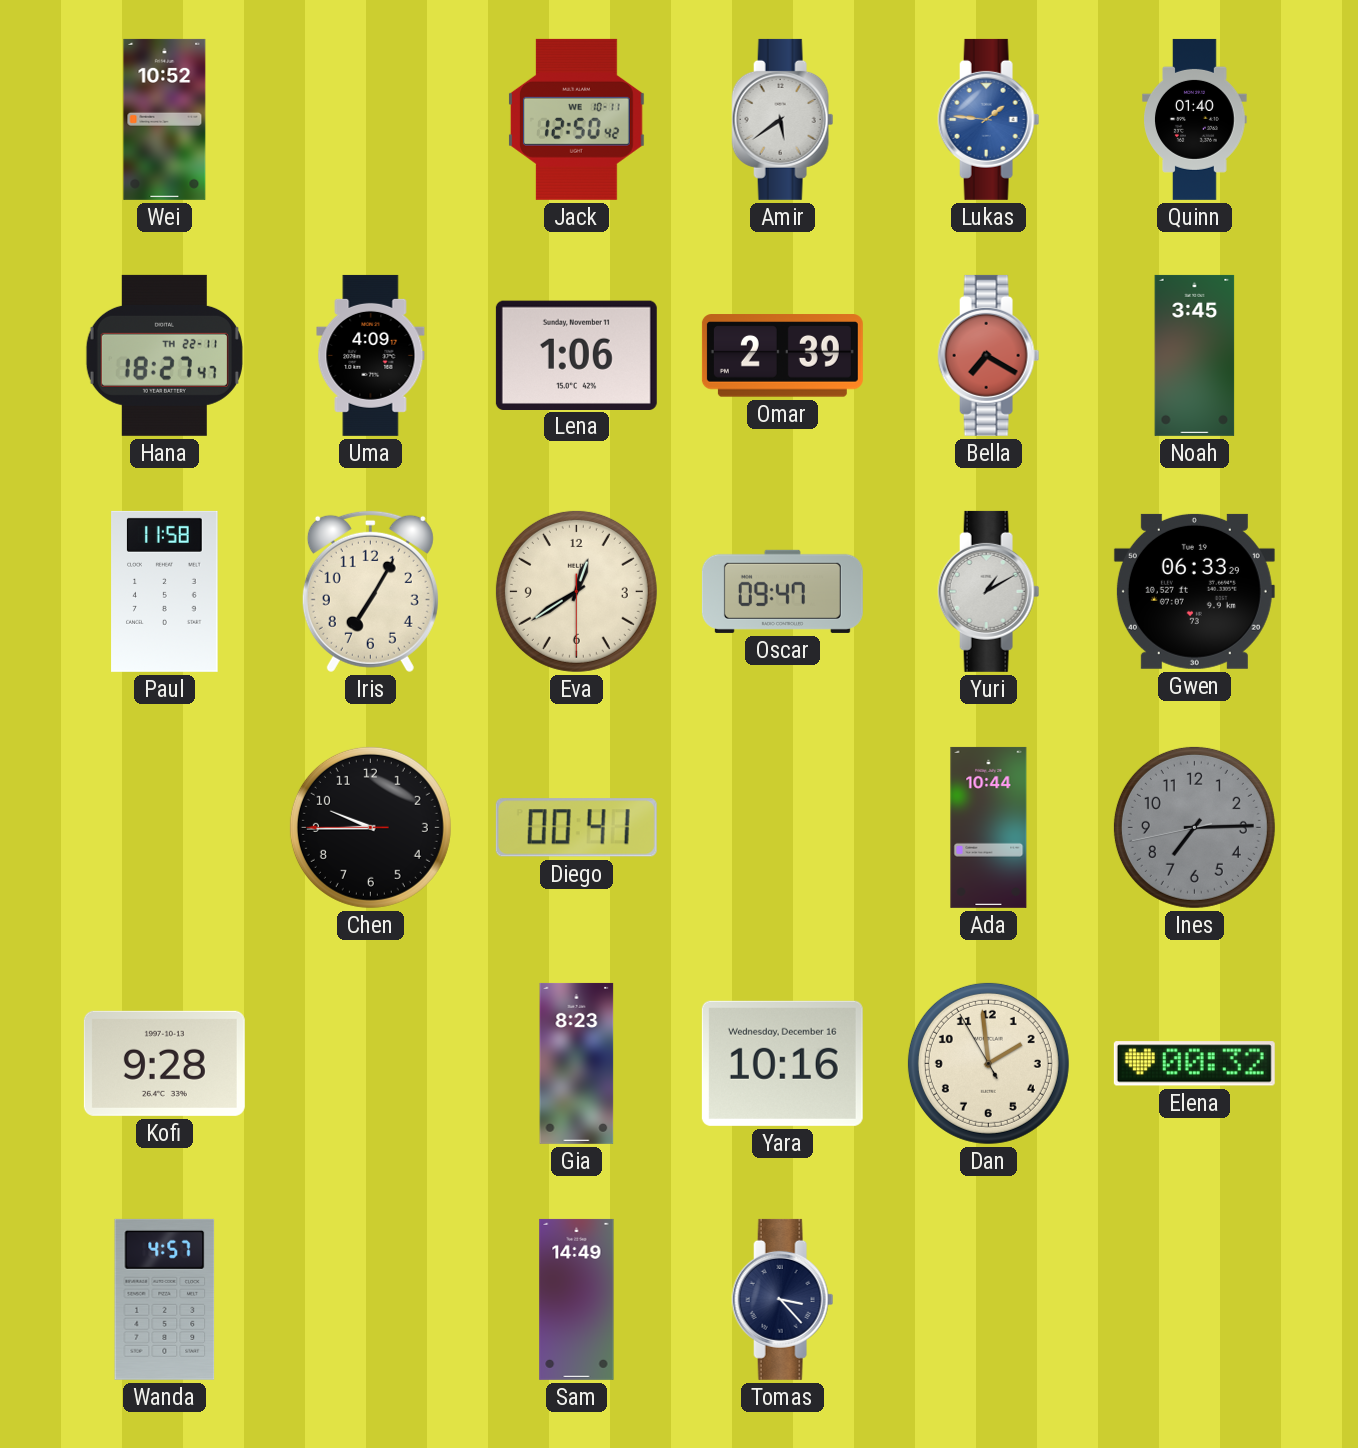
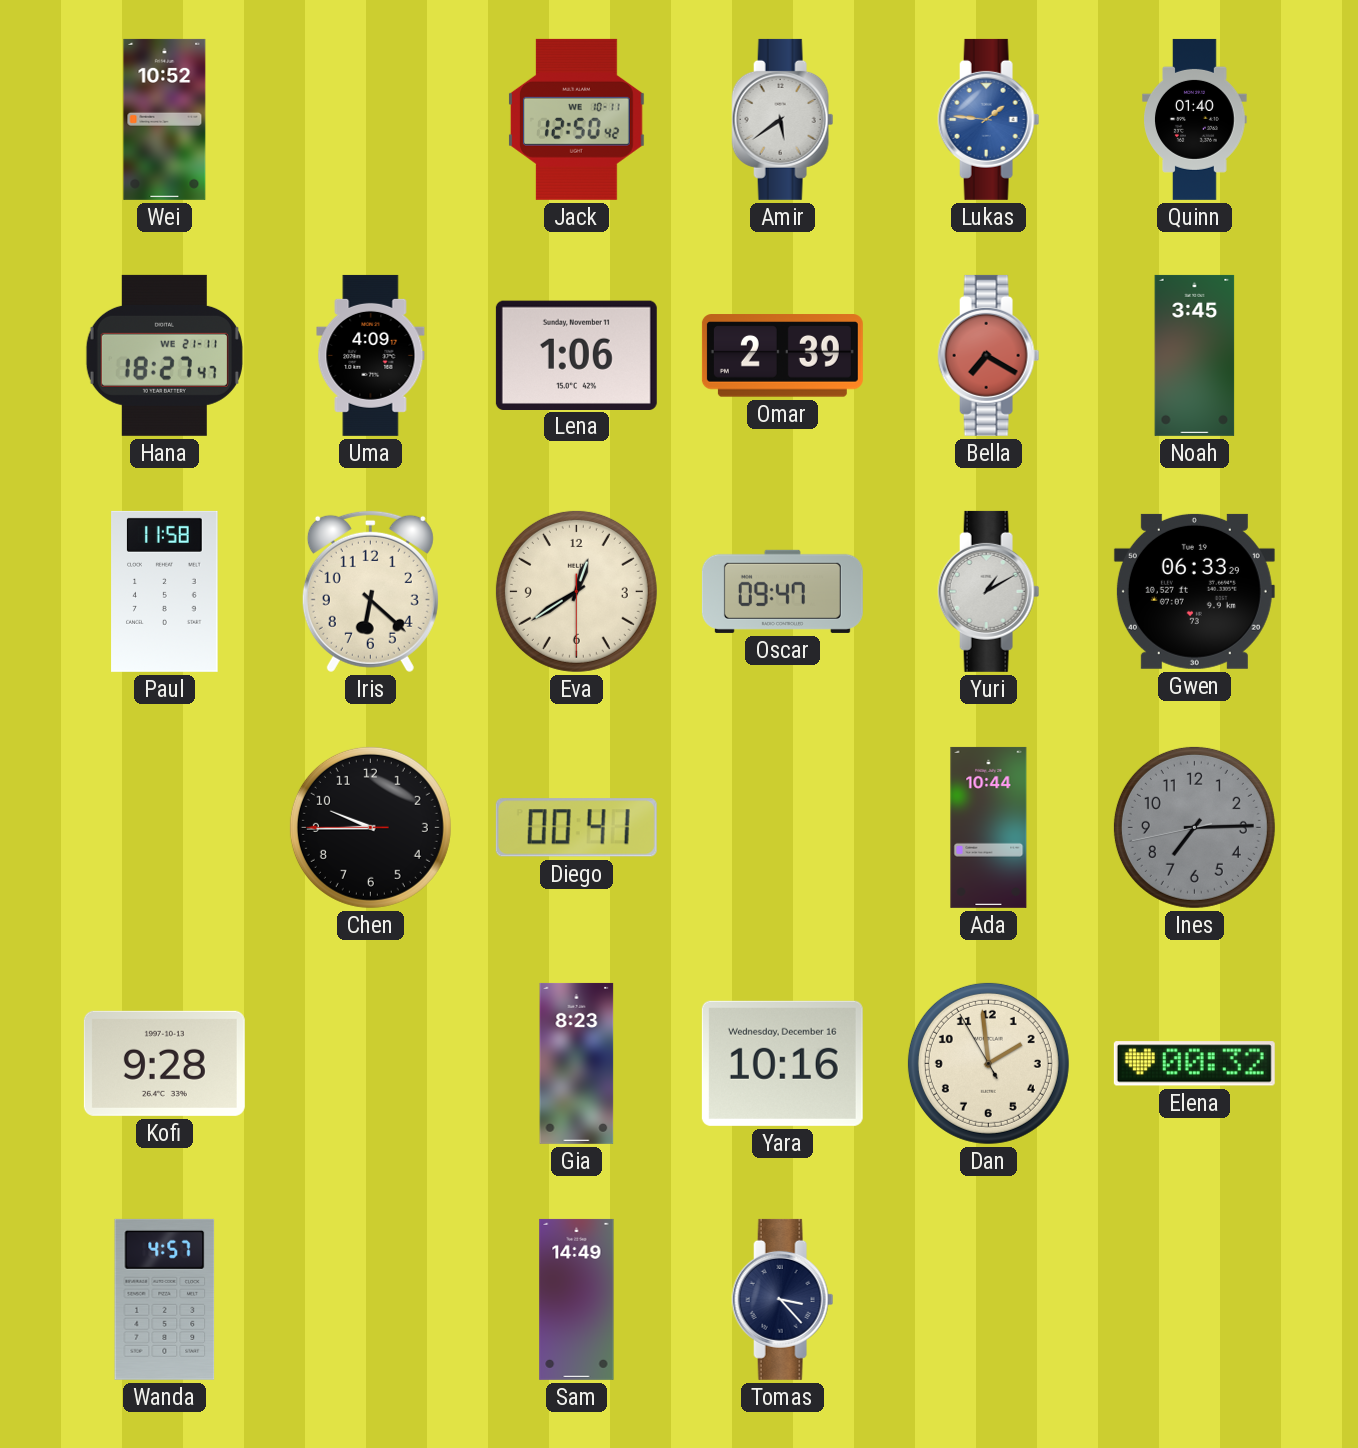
Hana date: TH 22-11 -> WE 21-11 (164, 355)
Iris: 7:05 -> 6:22 (370, 591)
